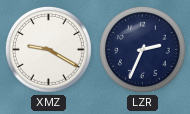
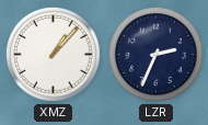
XMZ: 9:20 -> 1:07 (53, 54)
